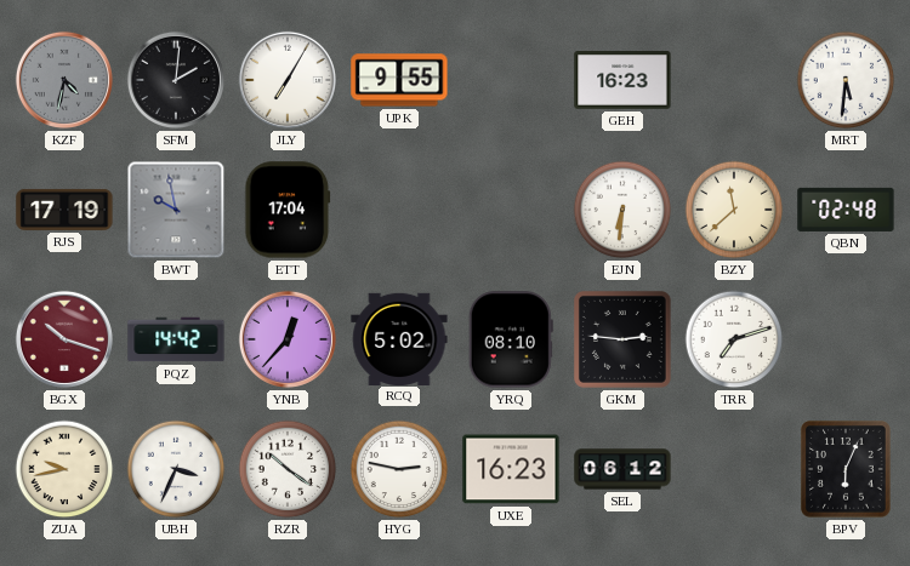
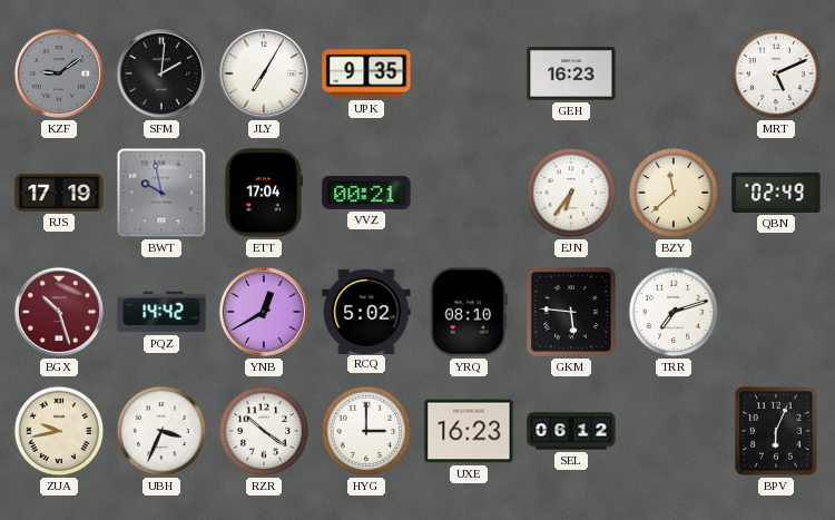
KZF: 4:32 -> 9:09 (59, 73)
UPK: 9:55 -> 9:35 (366, 73)
MRT: 5:31 -> 5:11 (776, 73)
VVZ: none -> 00:21 (366, 193)
EJN: 6:31 -> 6:36 (571, 193)
QBN: 02:48 -> 02:49 (776, 193)
BGX: 10:18 -> 10:27 (59, 312)
YNB: 12:37 -> 12:40 (264, 312)
GKM: 2:46 -> 5:46 (571, 312)
HYG: 2:47 -> 3:00 (366, 431)
